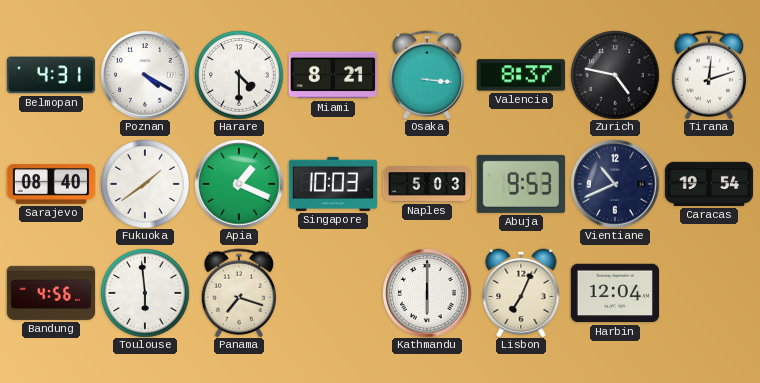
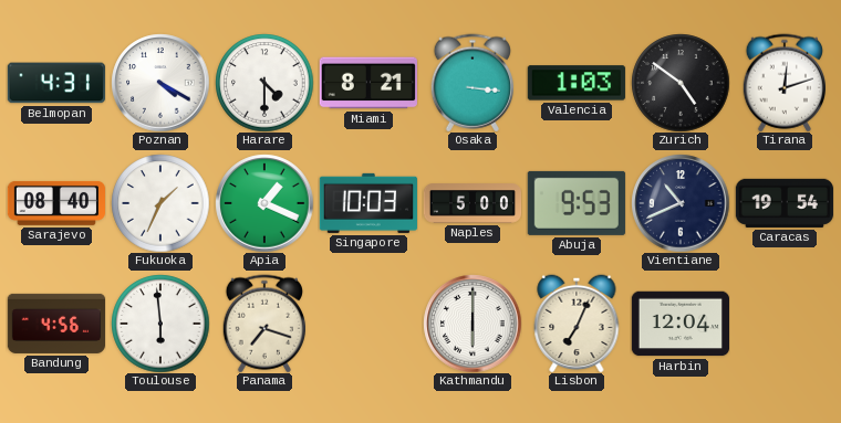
Valencia: 8:37 -> 1:03 (577, 83)
Zurich: 4:47 -> 4:51 (681, 83)
Fukuoka: 1:39 -> 1:34 (160, 203)
Naples: 5:03 -> 5:00 (473, 203)
